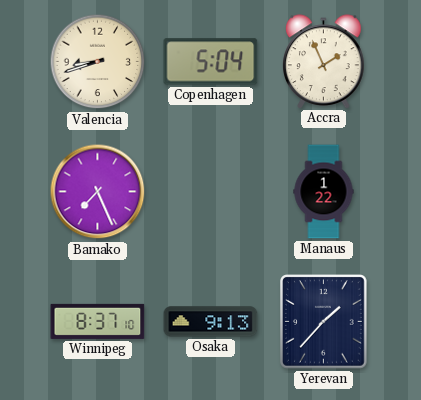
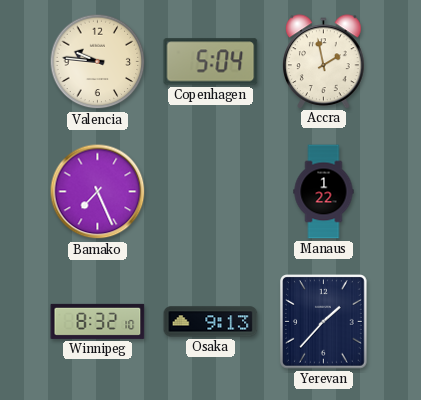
Valencia: 8:42 -> 9:46 (98, 62)
Accra: 1:56 -> 1:58 (324, 61)
Winnipeg: 8:37 -> 8:32 (98, 321)
